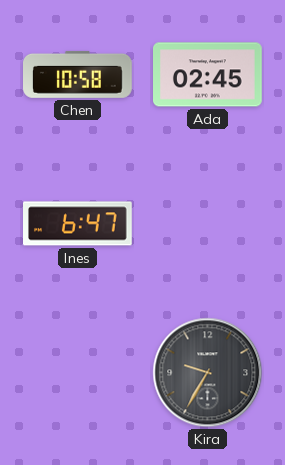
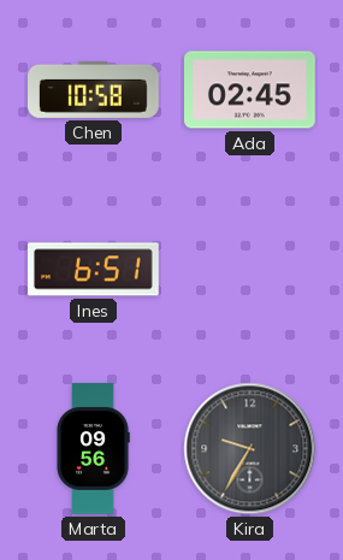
Ines: 6:47 -> 6:51 (94, 270)
Marta: none -> 09:56 (93, 449)
